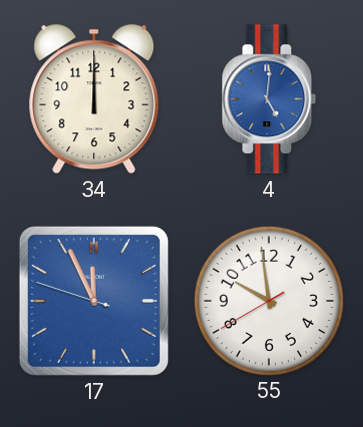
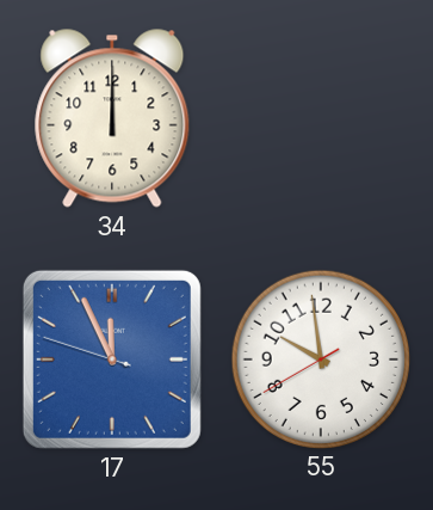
4: 5:01 -> none (269, 99)
